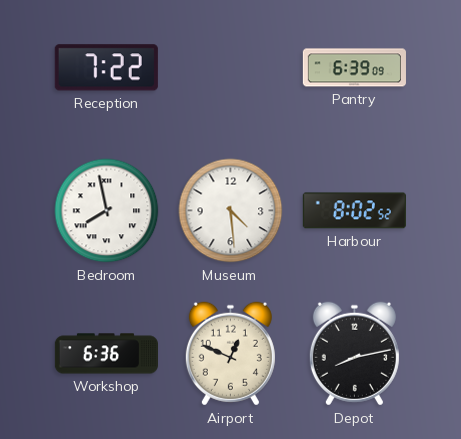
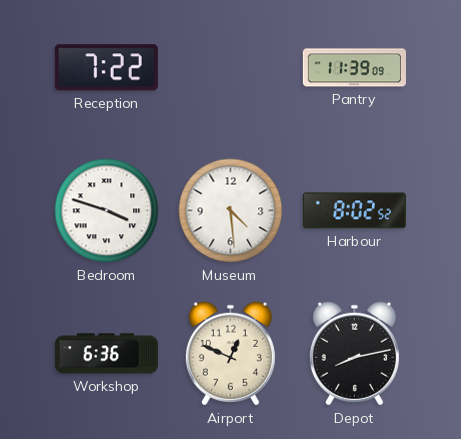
Pantry: 6:39 -> 11:39 (354, 68)
Bedroom: 7:58 -> 3:48 (107, 211)
